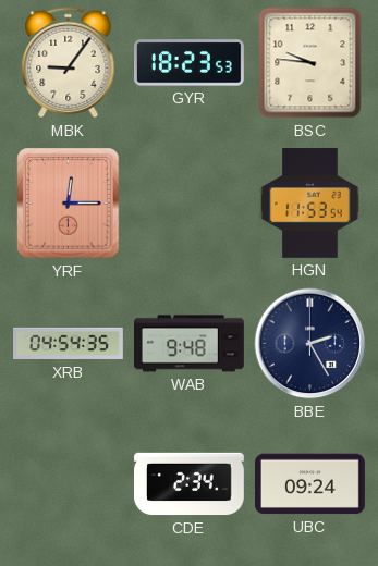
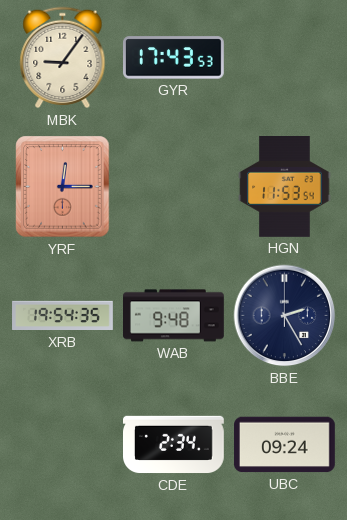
GYR: 18:23 -> 17:43 (174, 58)
BSC: 9:46 -> none (310, 63)
XRB: 04:54 -> 19:54 (63, 316)
